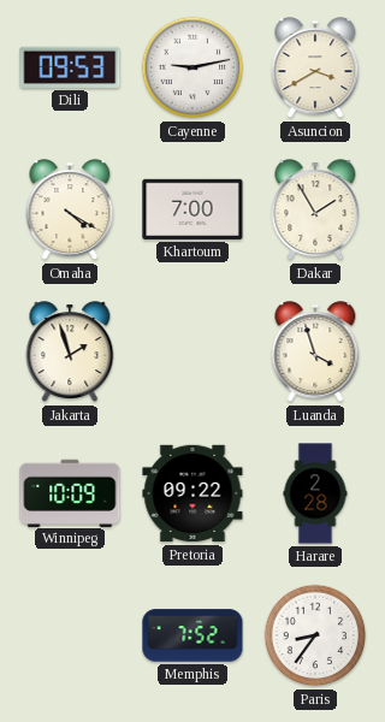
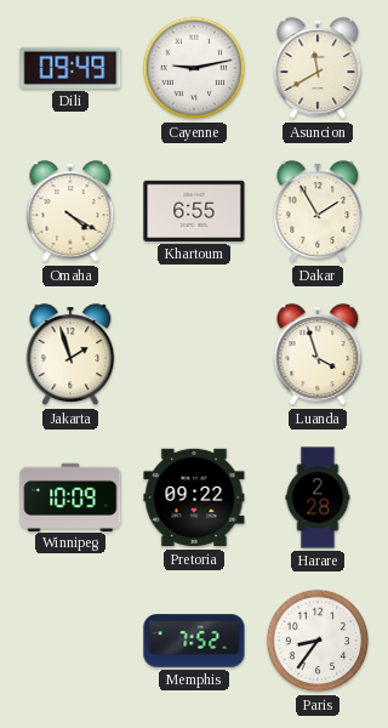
Dili: 09:53 -> 09:49 (70, 68)
Asuncion: 3:40 -> 11:40 (318, 69)
Khartoum: 7:00 -> 6:55 (194, 211)
